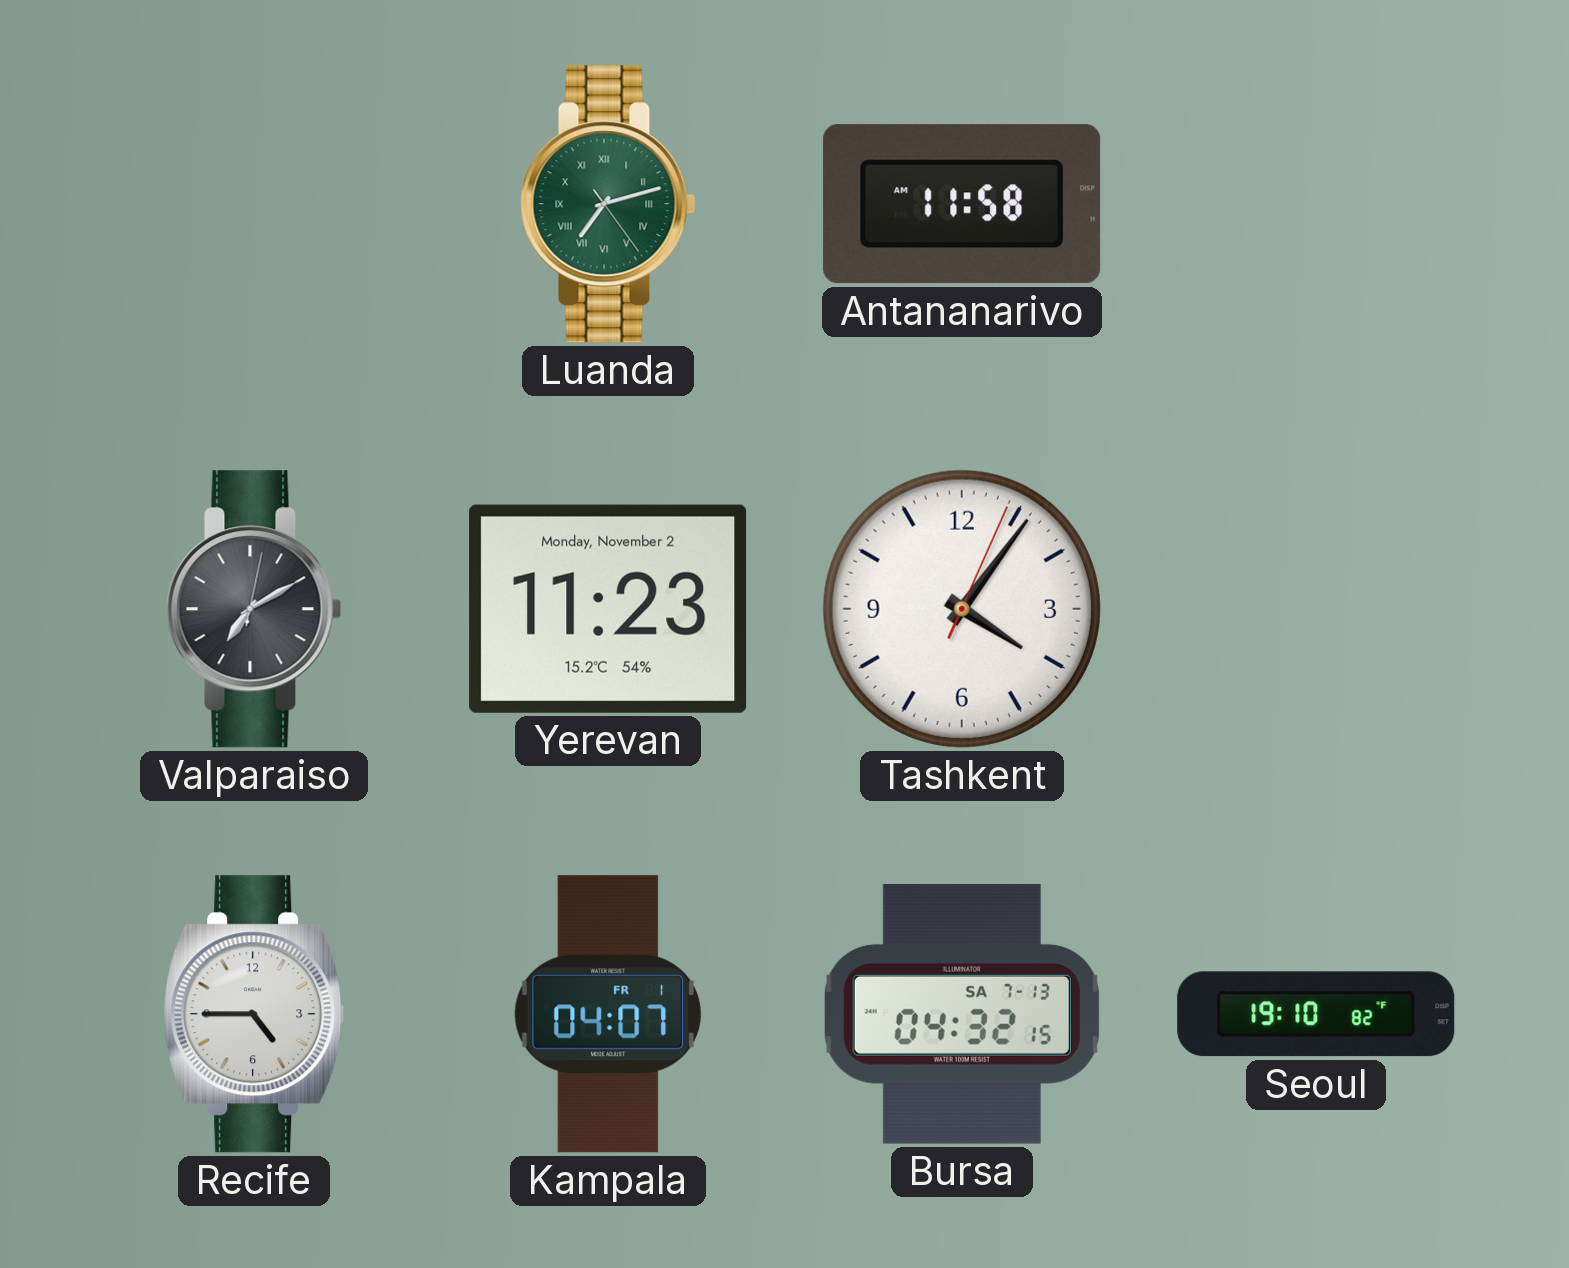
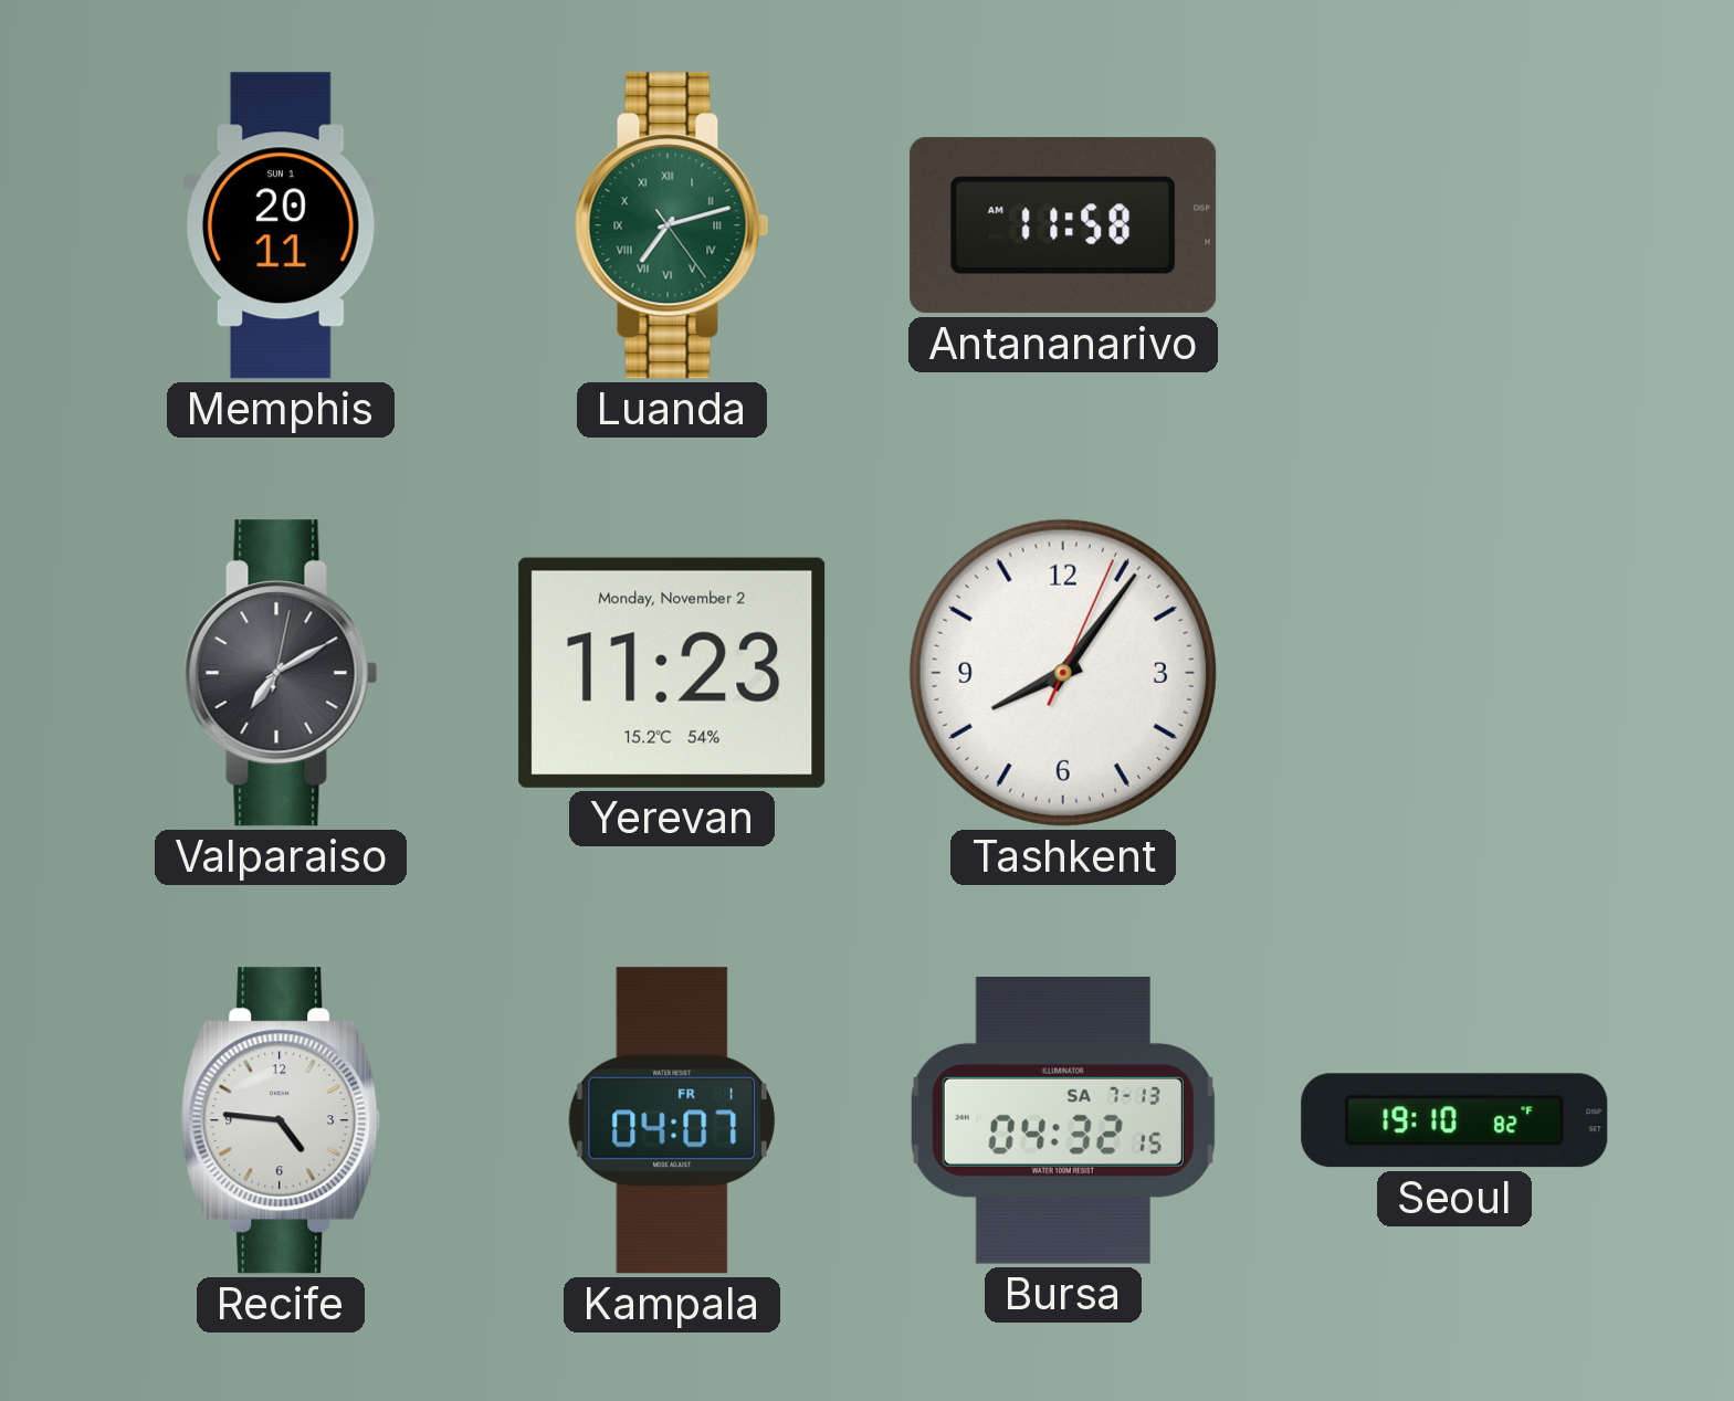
Memphis: none -> 20:11 (281, 225)
Tashkent: 4:06 -> 8:06 (1063, 673)
Recife: 4:45 -> 4:46 (281, 1120)
